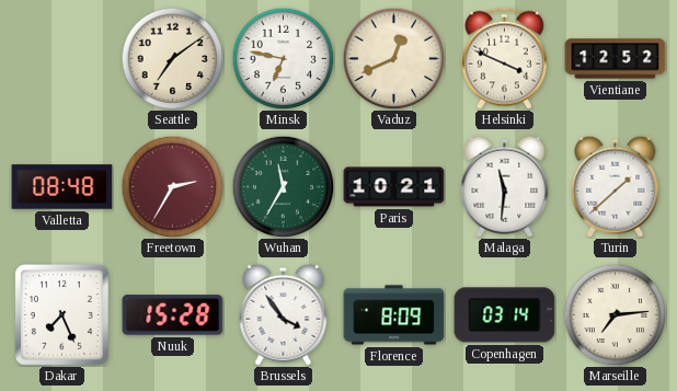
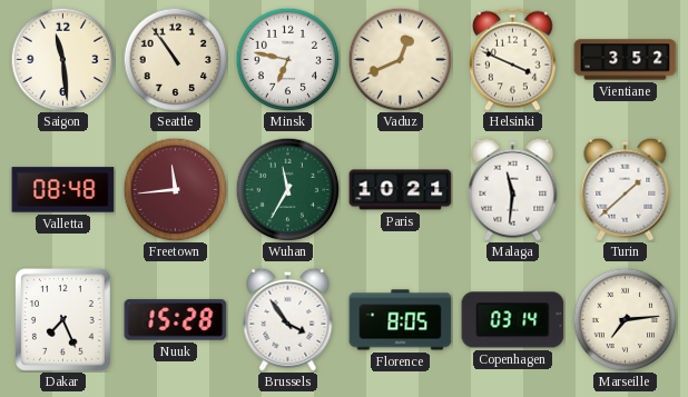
Saigon: none -> 11:29 (62, 59)
Seattle: 7:09 -> 10:54 (175, 59)
Vientiane: 12:52 -> 3:52 (626, 60)
Freetown: 2:35 -> 11:44 (175, 189)
Florence: 8:09 -> 8:05 (401, 320)
